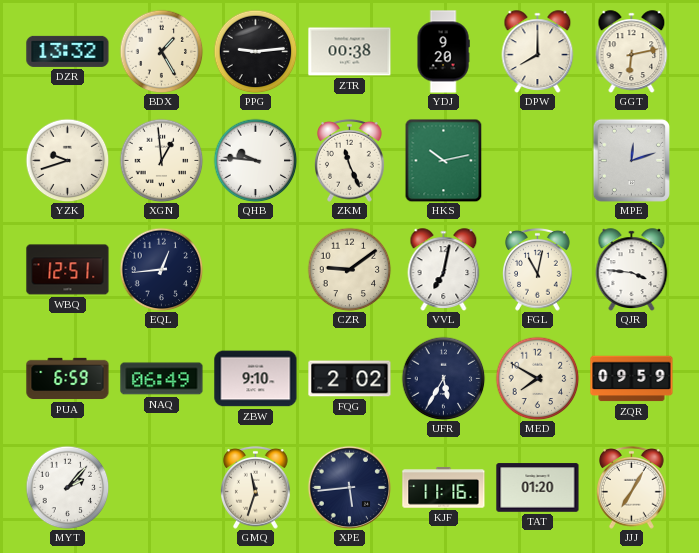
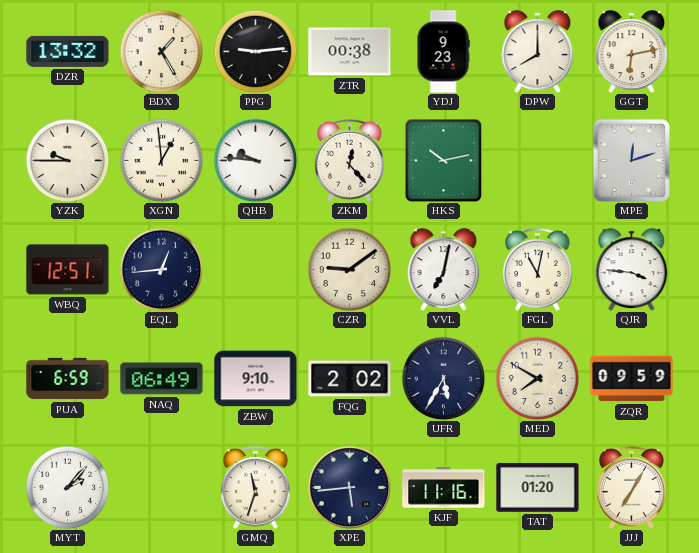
YDJ: 9:20 -> 9:23 (443, 52)
YZK: 9:42 -> 9:45 (67, 160)
ZKM: 11:26 -> 12:23 (350, 160)
